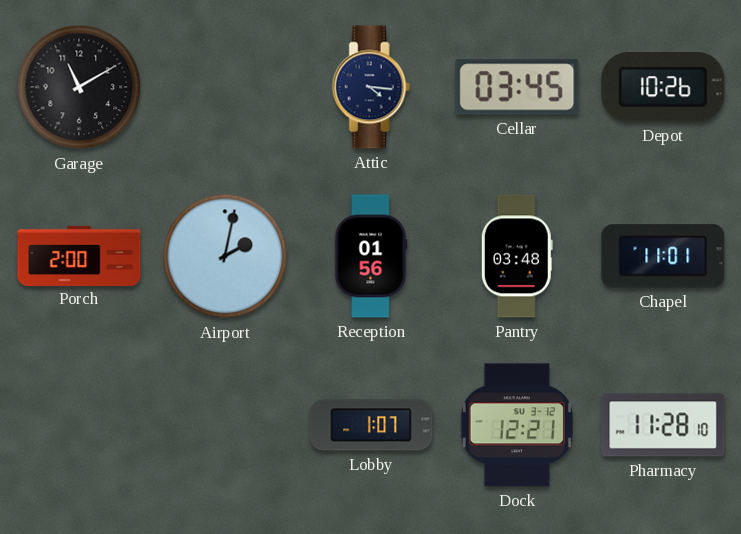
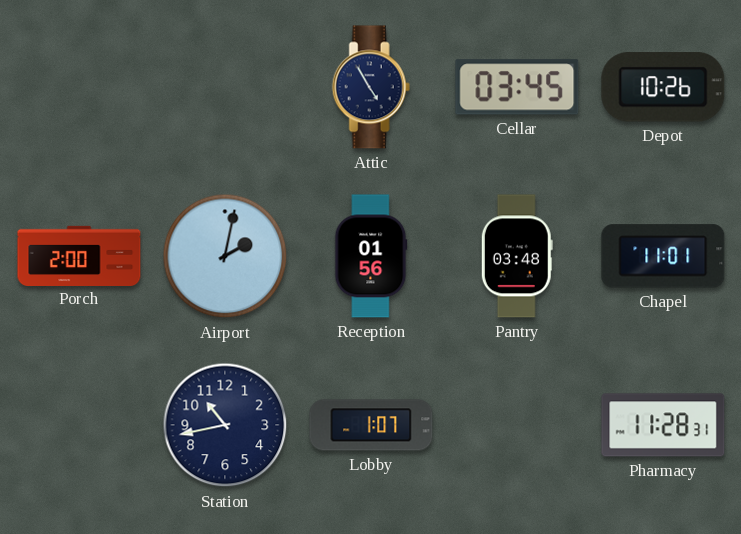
Garage: 11:10 -> none (79, 87)
Attic: 4:16 -> 4:55 (371, 87)
Station: none -> 10:43 (225, 425)
Dock: 12:21 -> none (517, 425)
Pharmacy: 11:28:10 -> 11:28:31 (663, 425)
